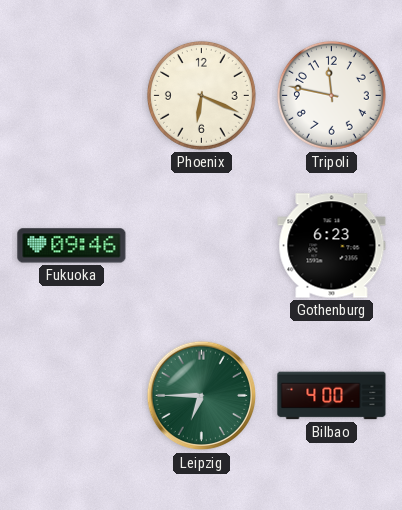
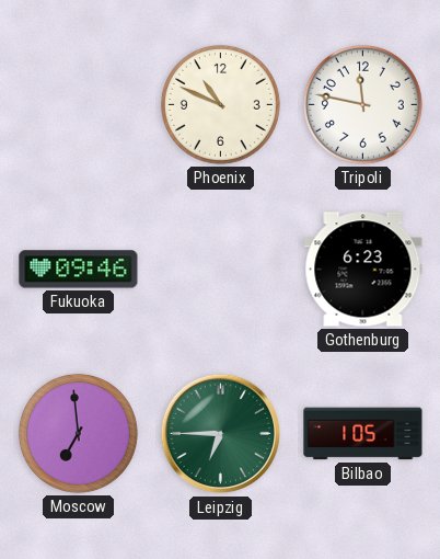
Phoenix: 6:19 -> 10:49 (220, 104)
Moscow: none -> 6:59 (78, 433)
Bilbao: 4:00 -> 1:05 (363, 434)
